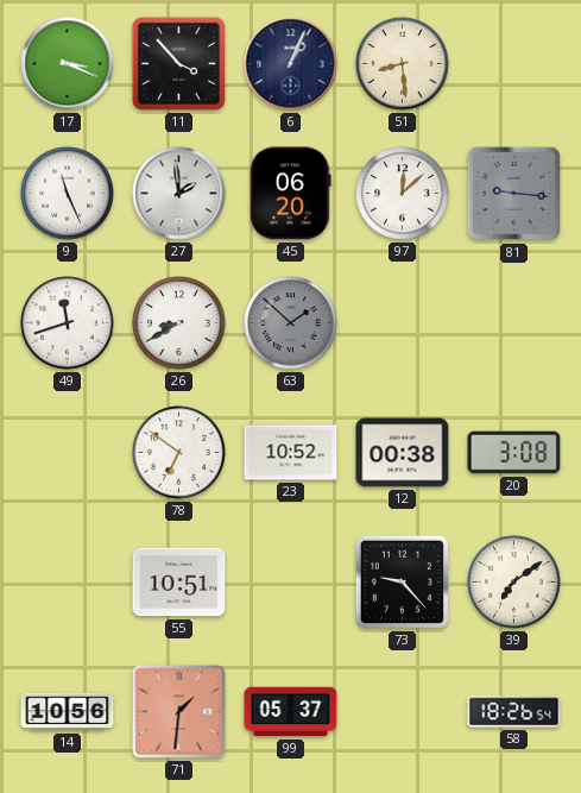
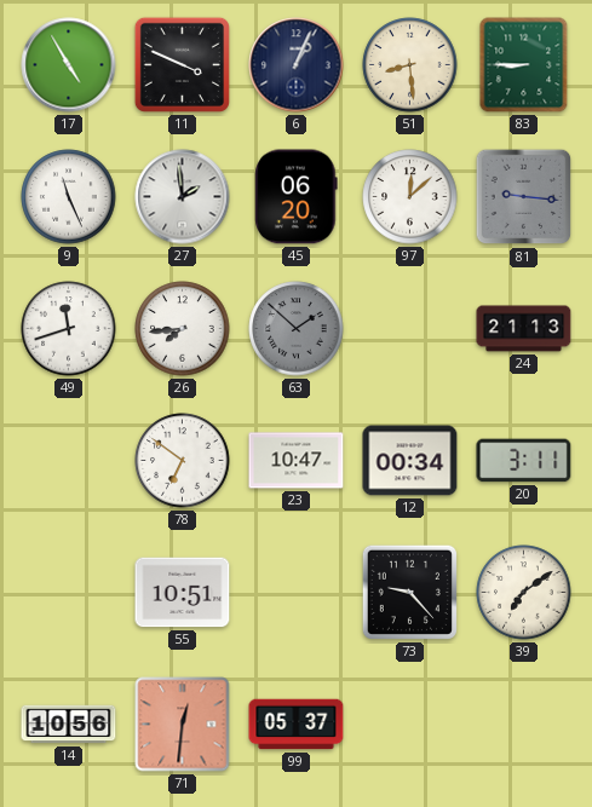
17: 3:19 -> 4:55 (69, 65)
11: 3:53 -> 3:49 (182, 64)
83: none -> 8:45 (524, 65)
26: 8:40 -> 7:44 (183, 329)
24: none -> 21:13 (524, 329)
23: 10:52 -> 10:47 (297, 461)
12: 00:38 -> 00:34 (410, 461)
20: 3:08 -> 3:11 (524, 461)
71: 1:31 -> 12:31 (183, 725)
58: 18:26 -> none (514, 712)
